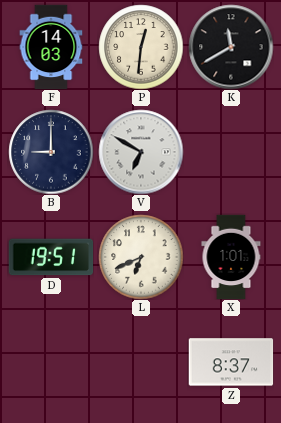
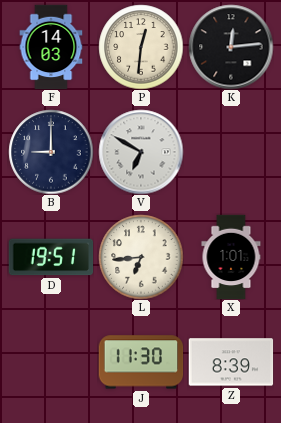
K: 11:40 -> 12:14 (231, 47)
L: 6:41 -> 6:44 (141, 257)
J: none -> 11:30 (141, 362)
Z: 8:37 -> 8:39 (231, 362)
